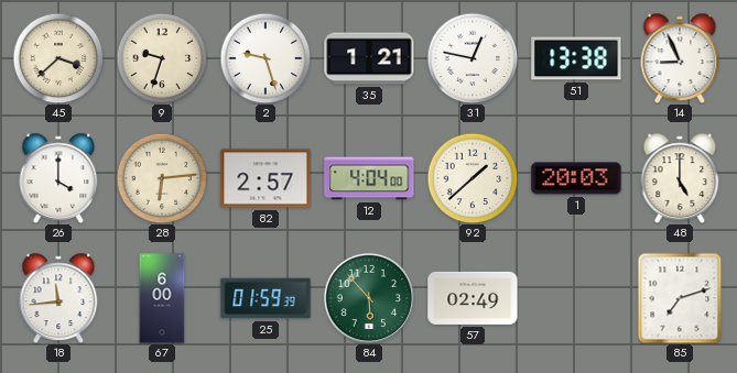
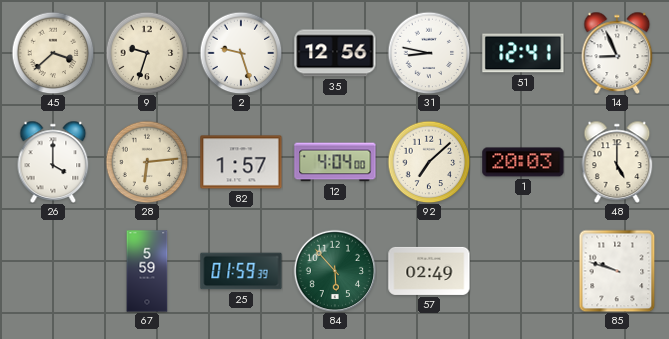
35: 1:21 -> 12:56 (335, 53)
31: 12:47 -> 8:47 (429, 53)
51: 13:38 -> 12:41 (523, 53)
82: 2:57 -> 1:57 (241, 162)
92: 1:38 -> 7:08 (429, 162)
18: 11:44 -> none (58, 298)
67: 6:00 -> 5:59 (147, 271)
85: 7:12 -> 9:48 (617, 271)
